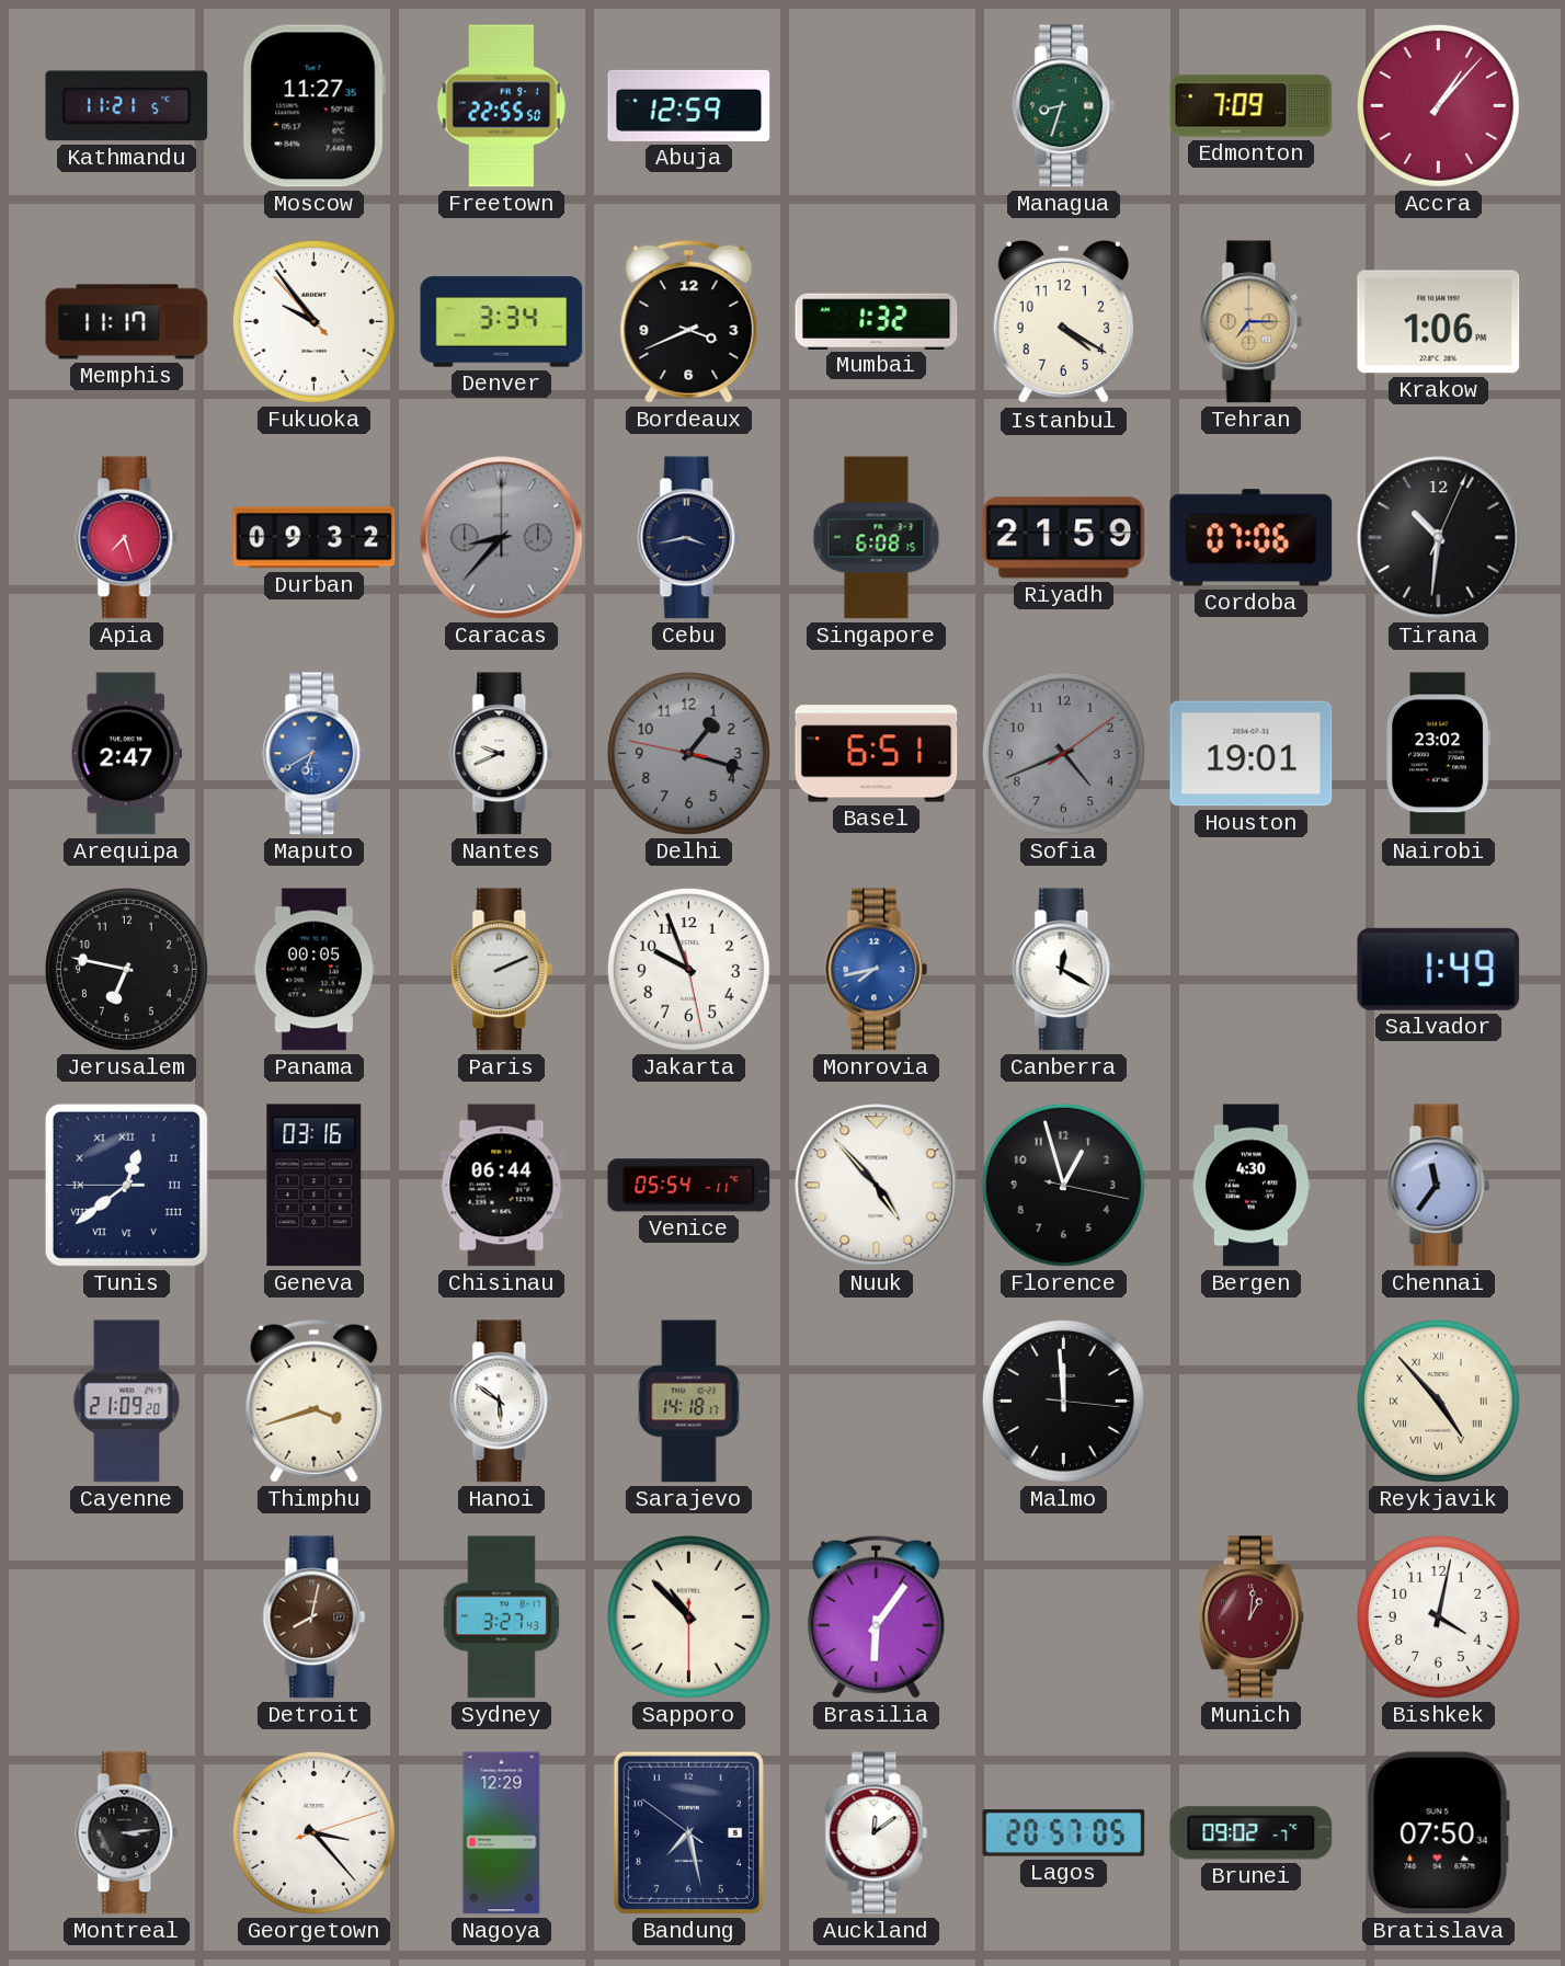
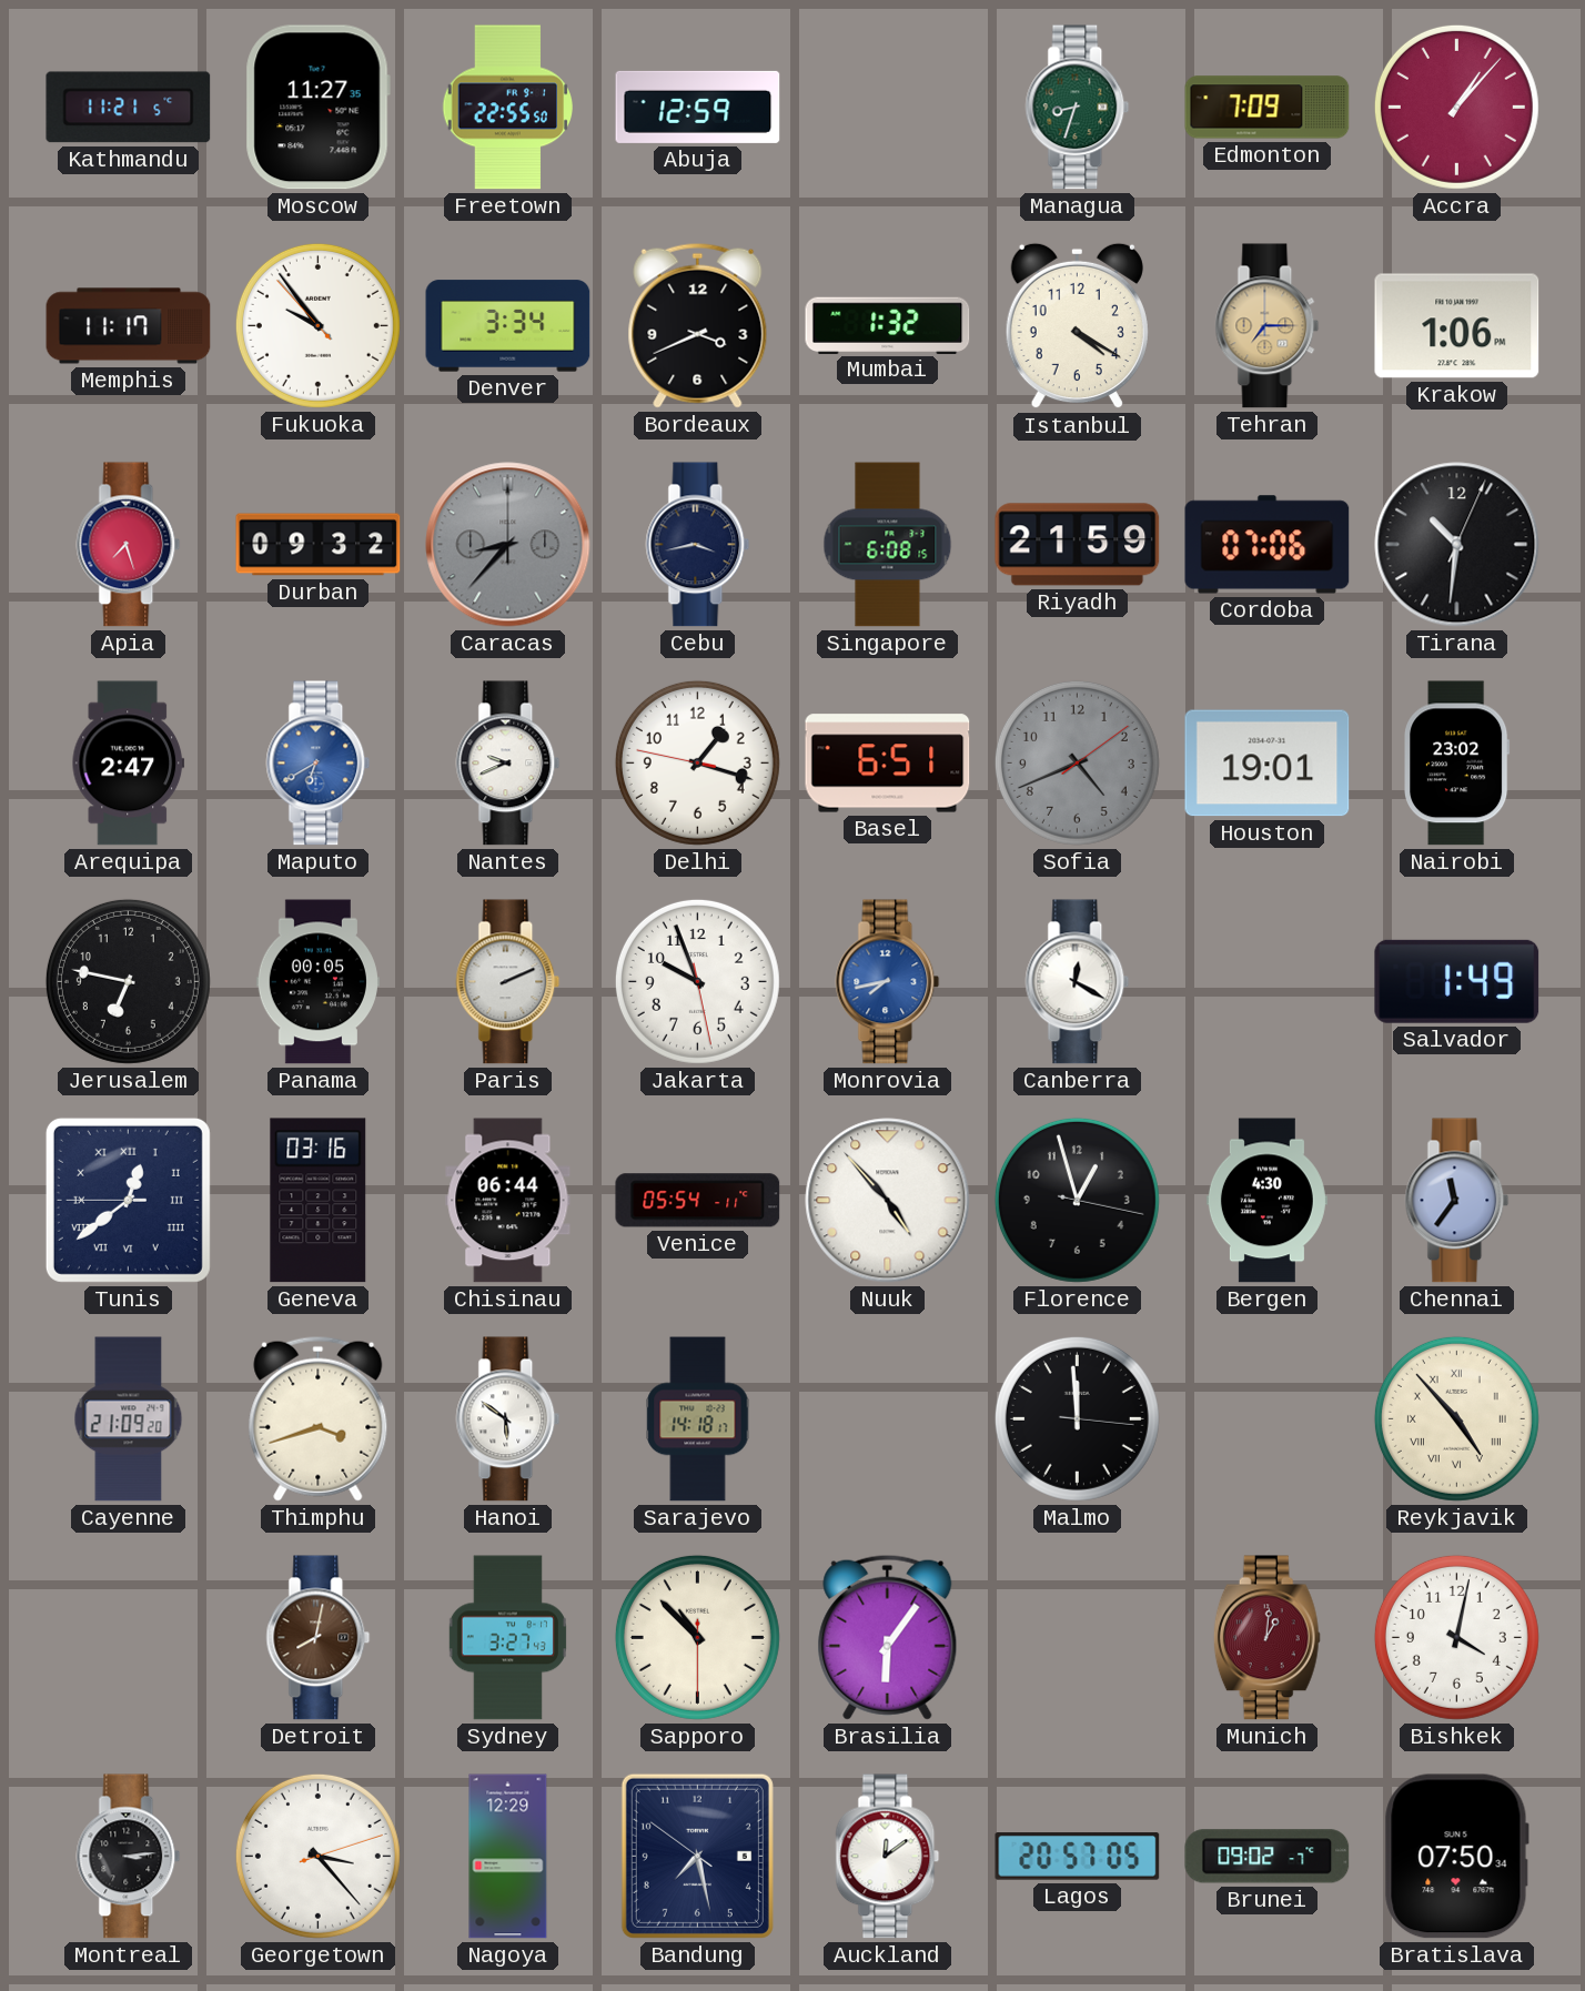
Delhi dial: grey -> white (697, 762)
